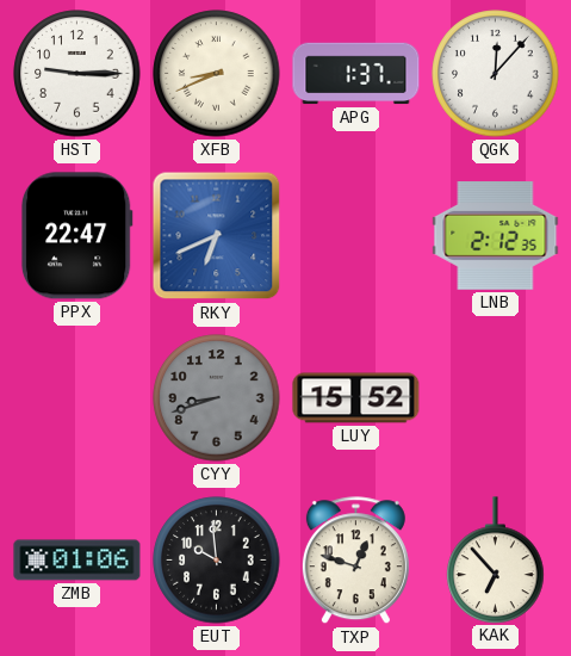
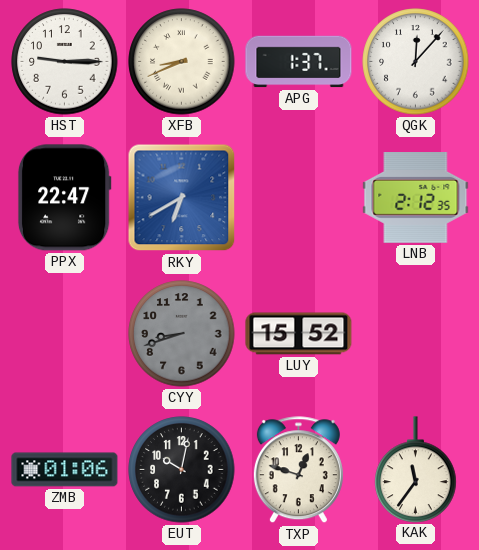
RKY: 6:41 -> 6:40 (182, 198)
EUT: 9:59 -> 10:02 (182, 470)
KAK: 6:53 -> 11:36 (416, 469)
